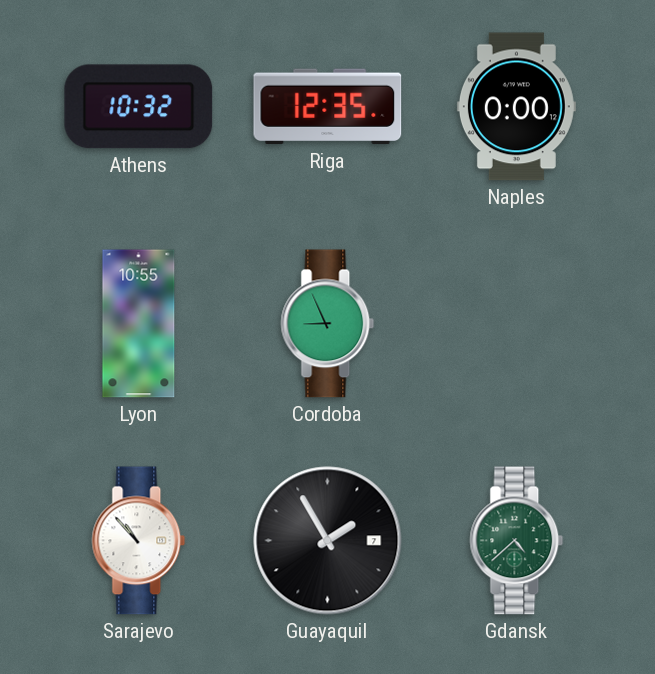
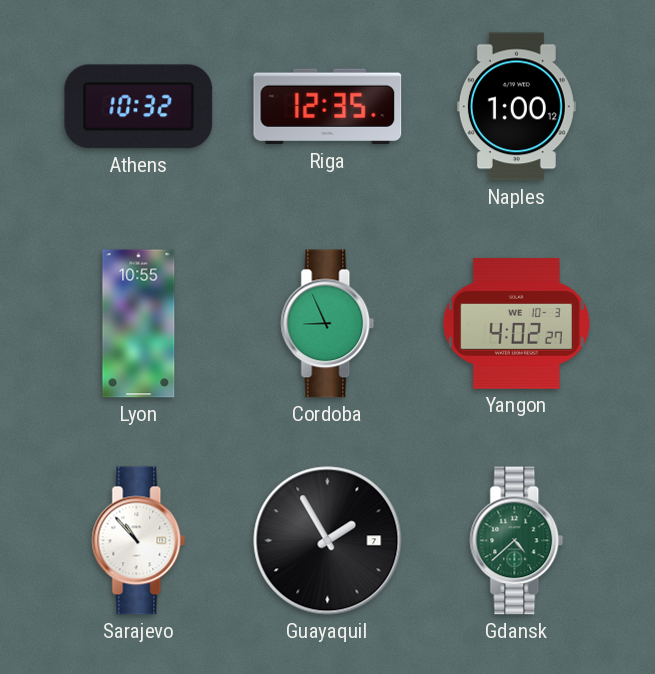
Naples: 0:00 -> 1:00 (516, 107)
Yangon: none -> 4:02 (516, 323)
